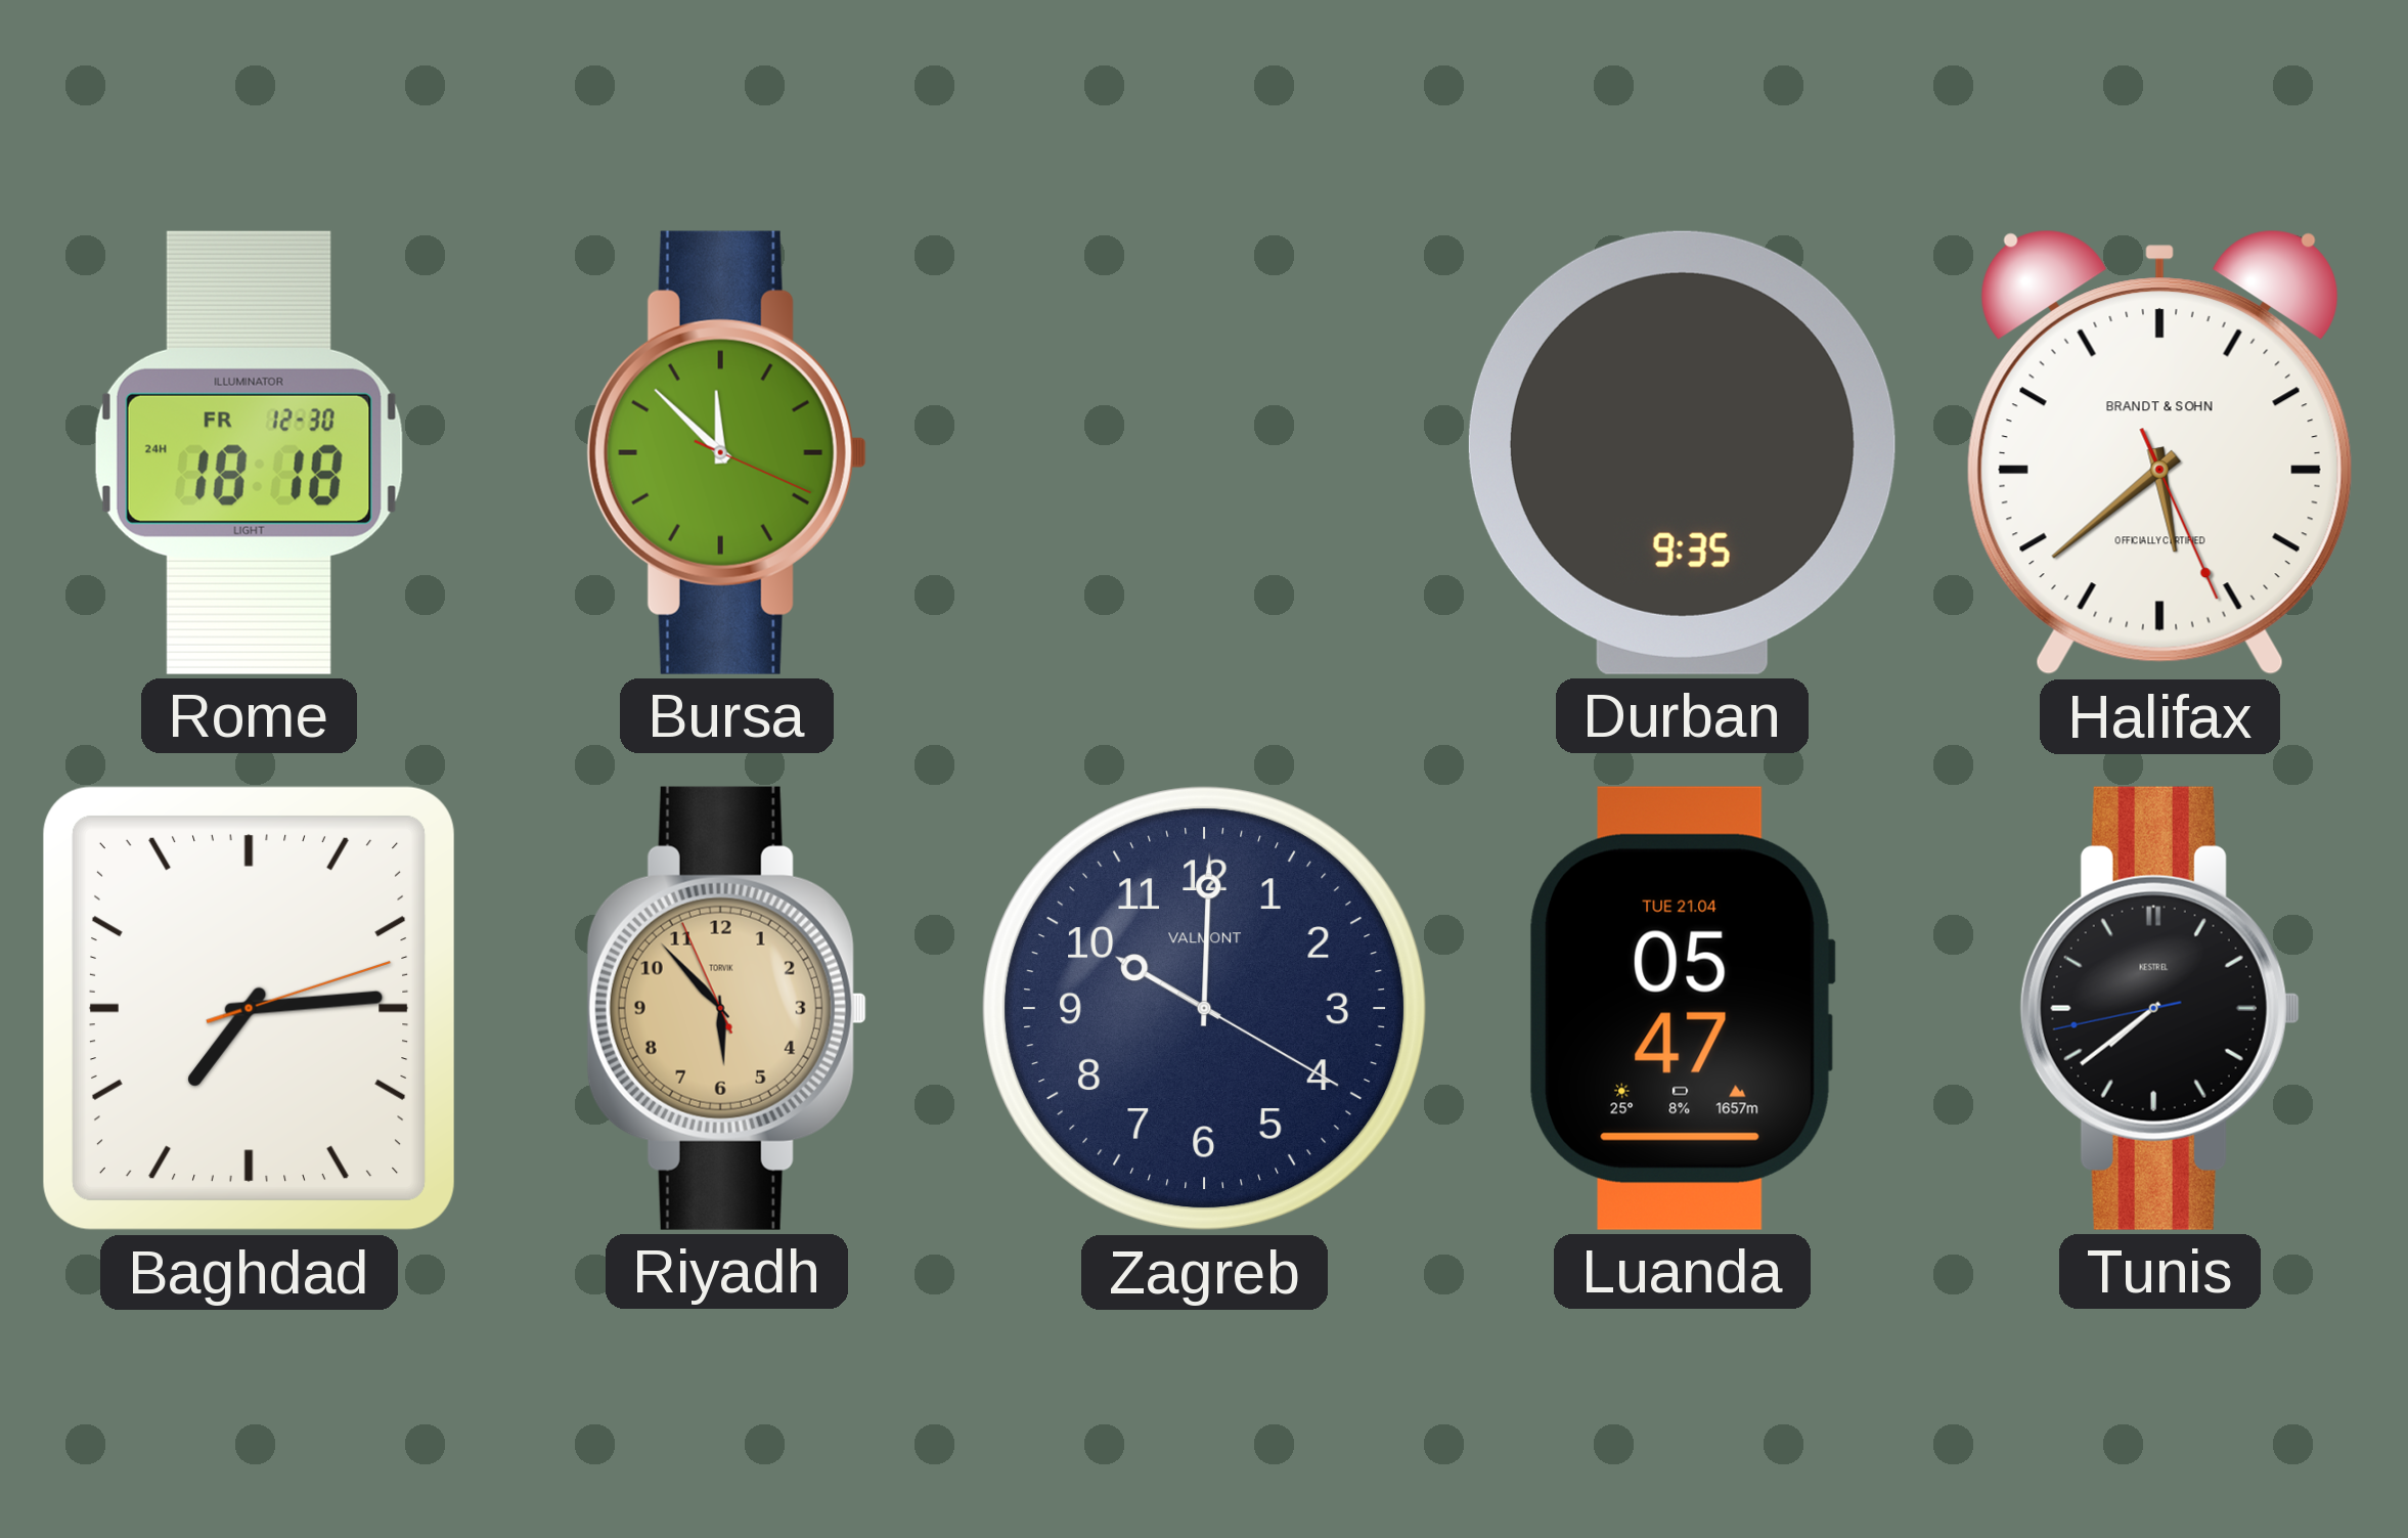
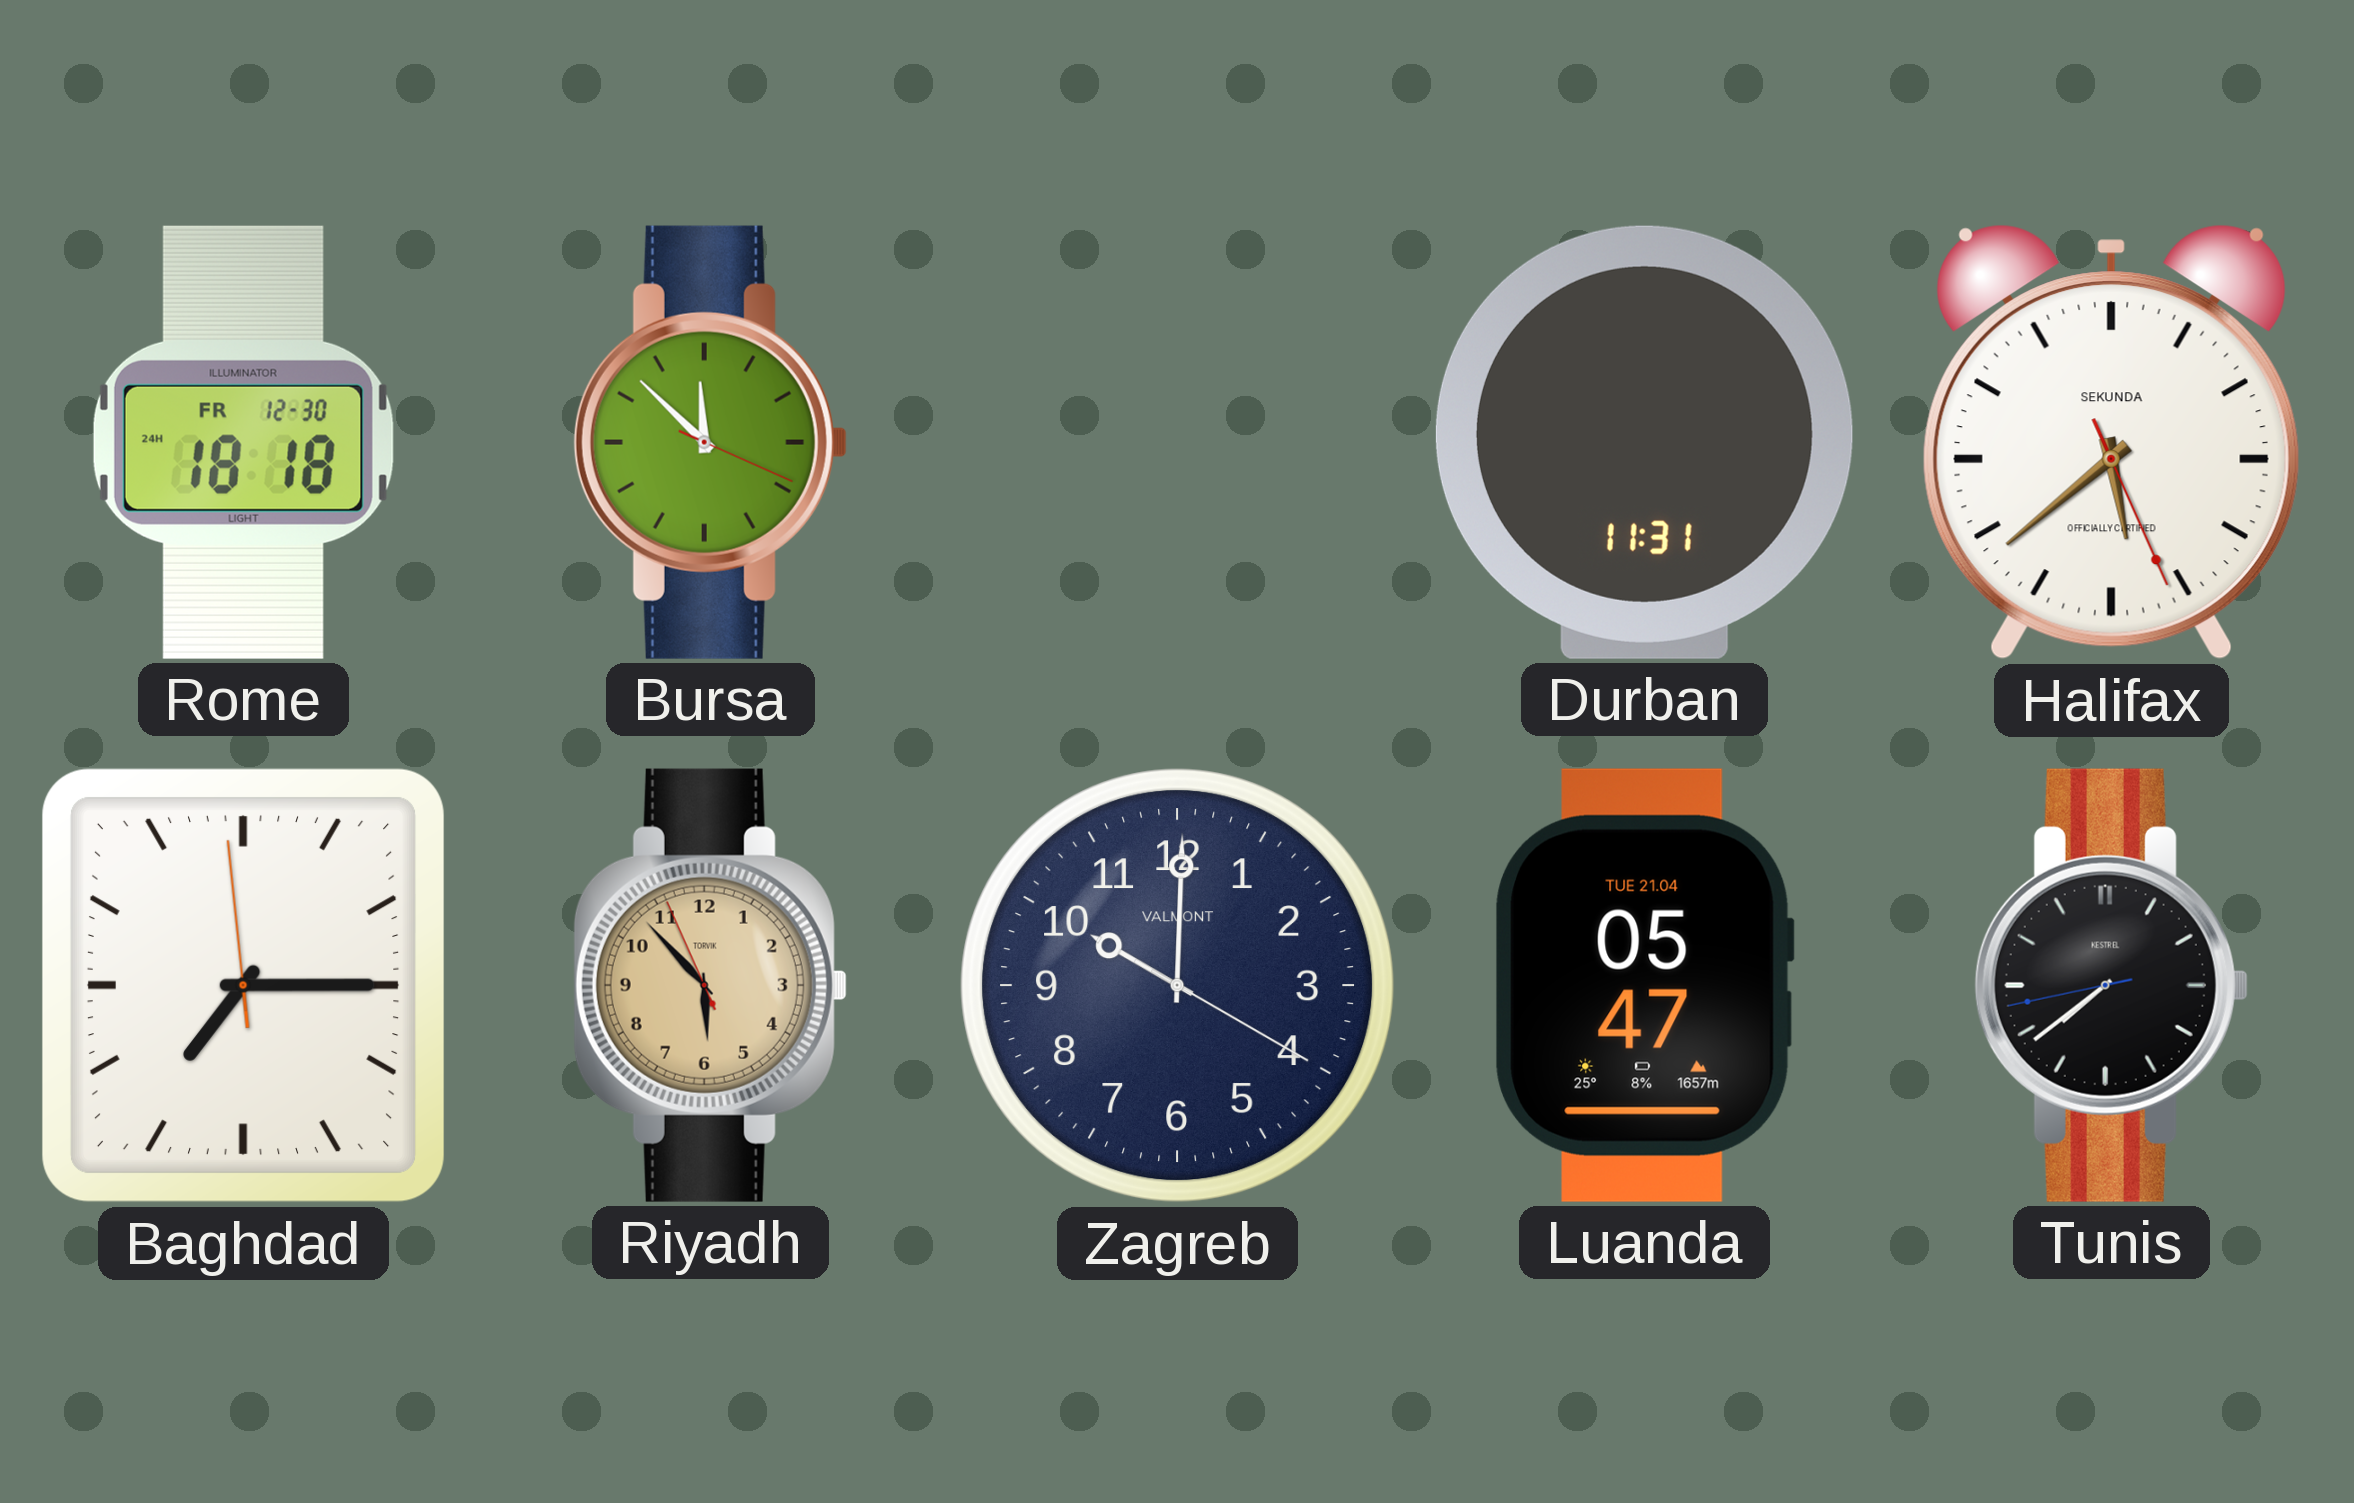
Durban: 9:35 -> 11:31 (1644, 442)
Halifax brand: BRANDT & SOHN -> SEKUNDA (2111, 443)
Baghdad: 7:14:12 -> 7:14:59 (243, 985)
